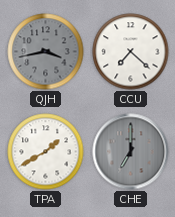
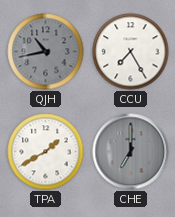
QJH: 3:43 -> 10:43 (46, 52)
CCU: 7:22 -> 7:25 (131, 52)
